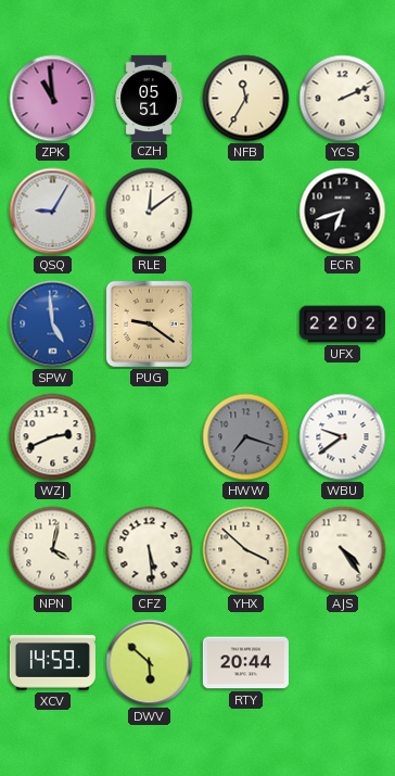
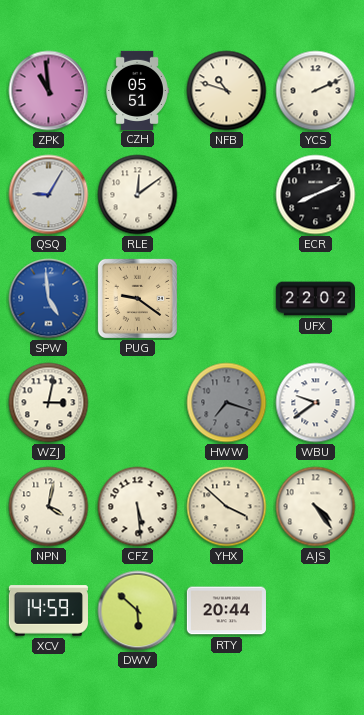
NFB: 11:35 -> 10:48 (227, 91)
ECR: 6:42 -> 8:11 (316, 195)
WZJ: 2:41 -> 3:02 (49, 403)
